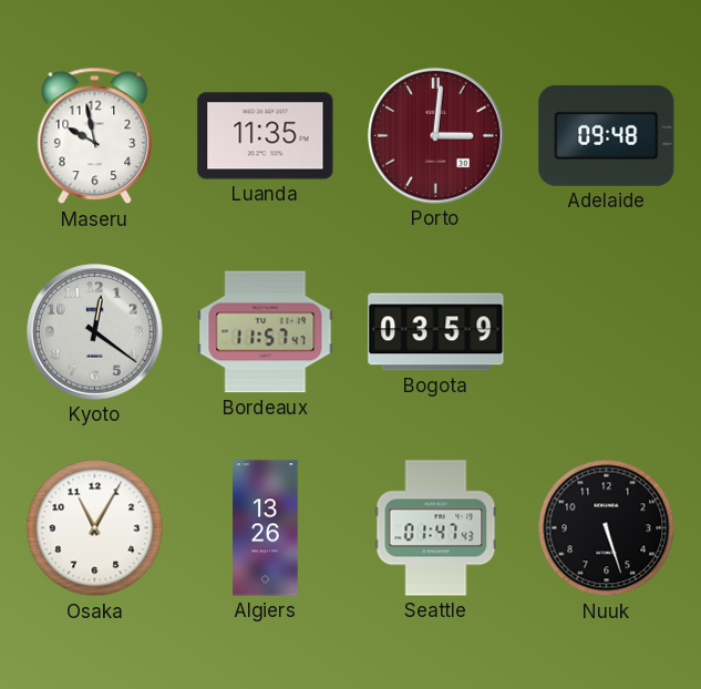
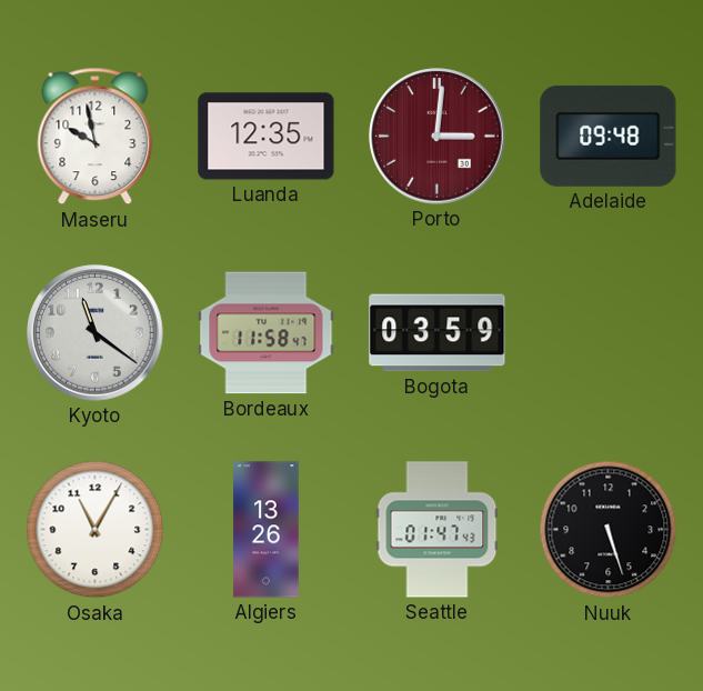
Luanda: 11:35 -> 12:35 (267, 137)
Kyoto: 12:21 -> 11:21 (96, 333)
Bordeaux: 11:57 -> 11:58 (267, 333)
